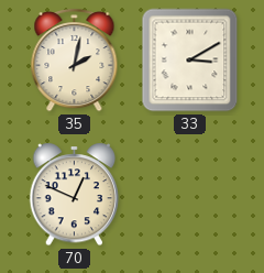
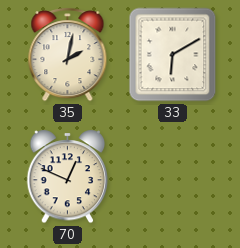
33: 3:10 -> 6:10 (173, 55)
